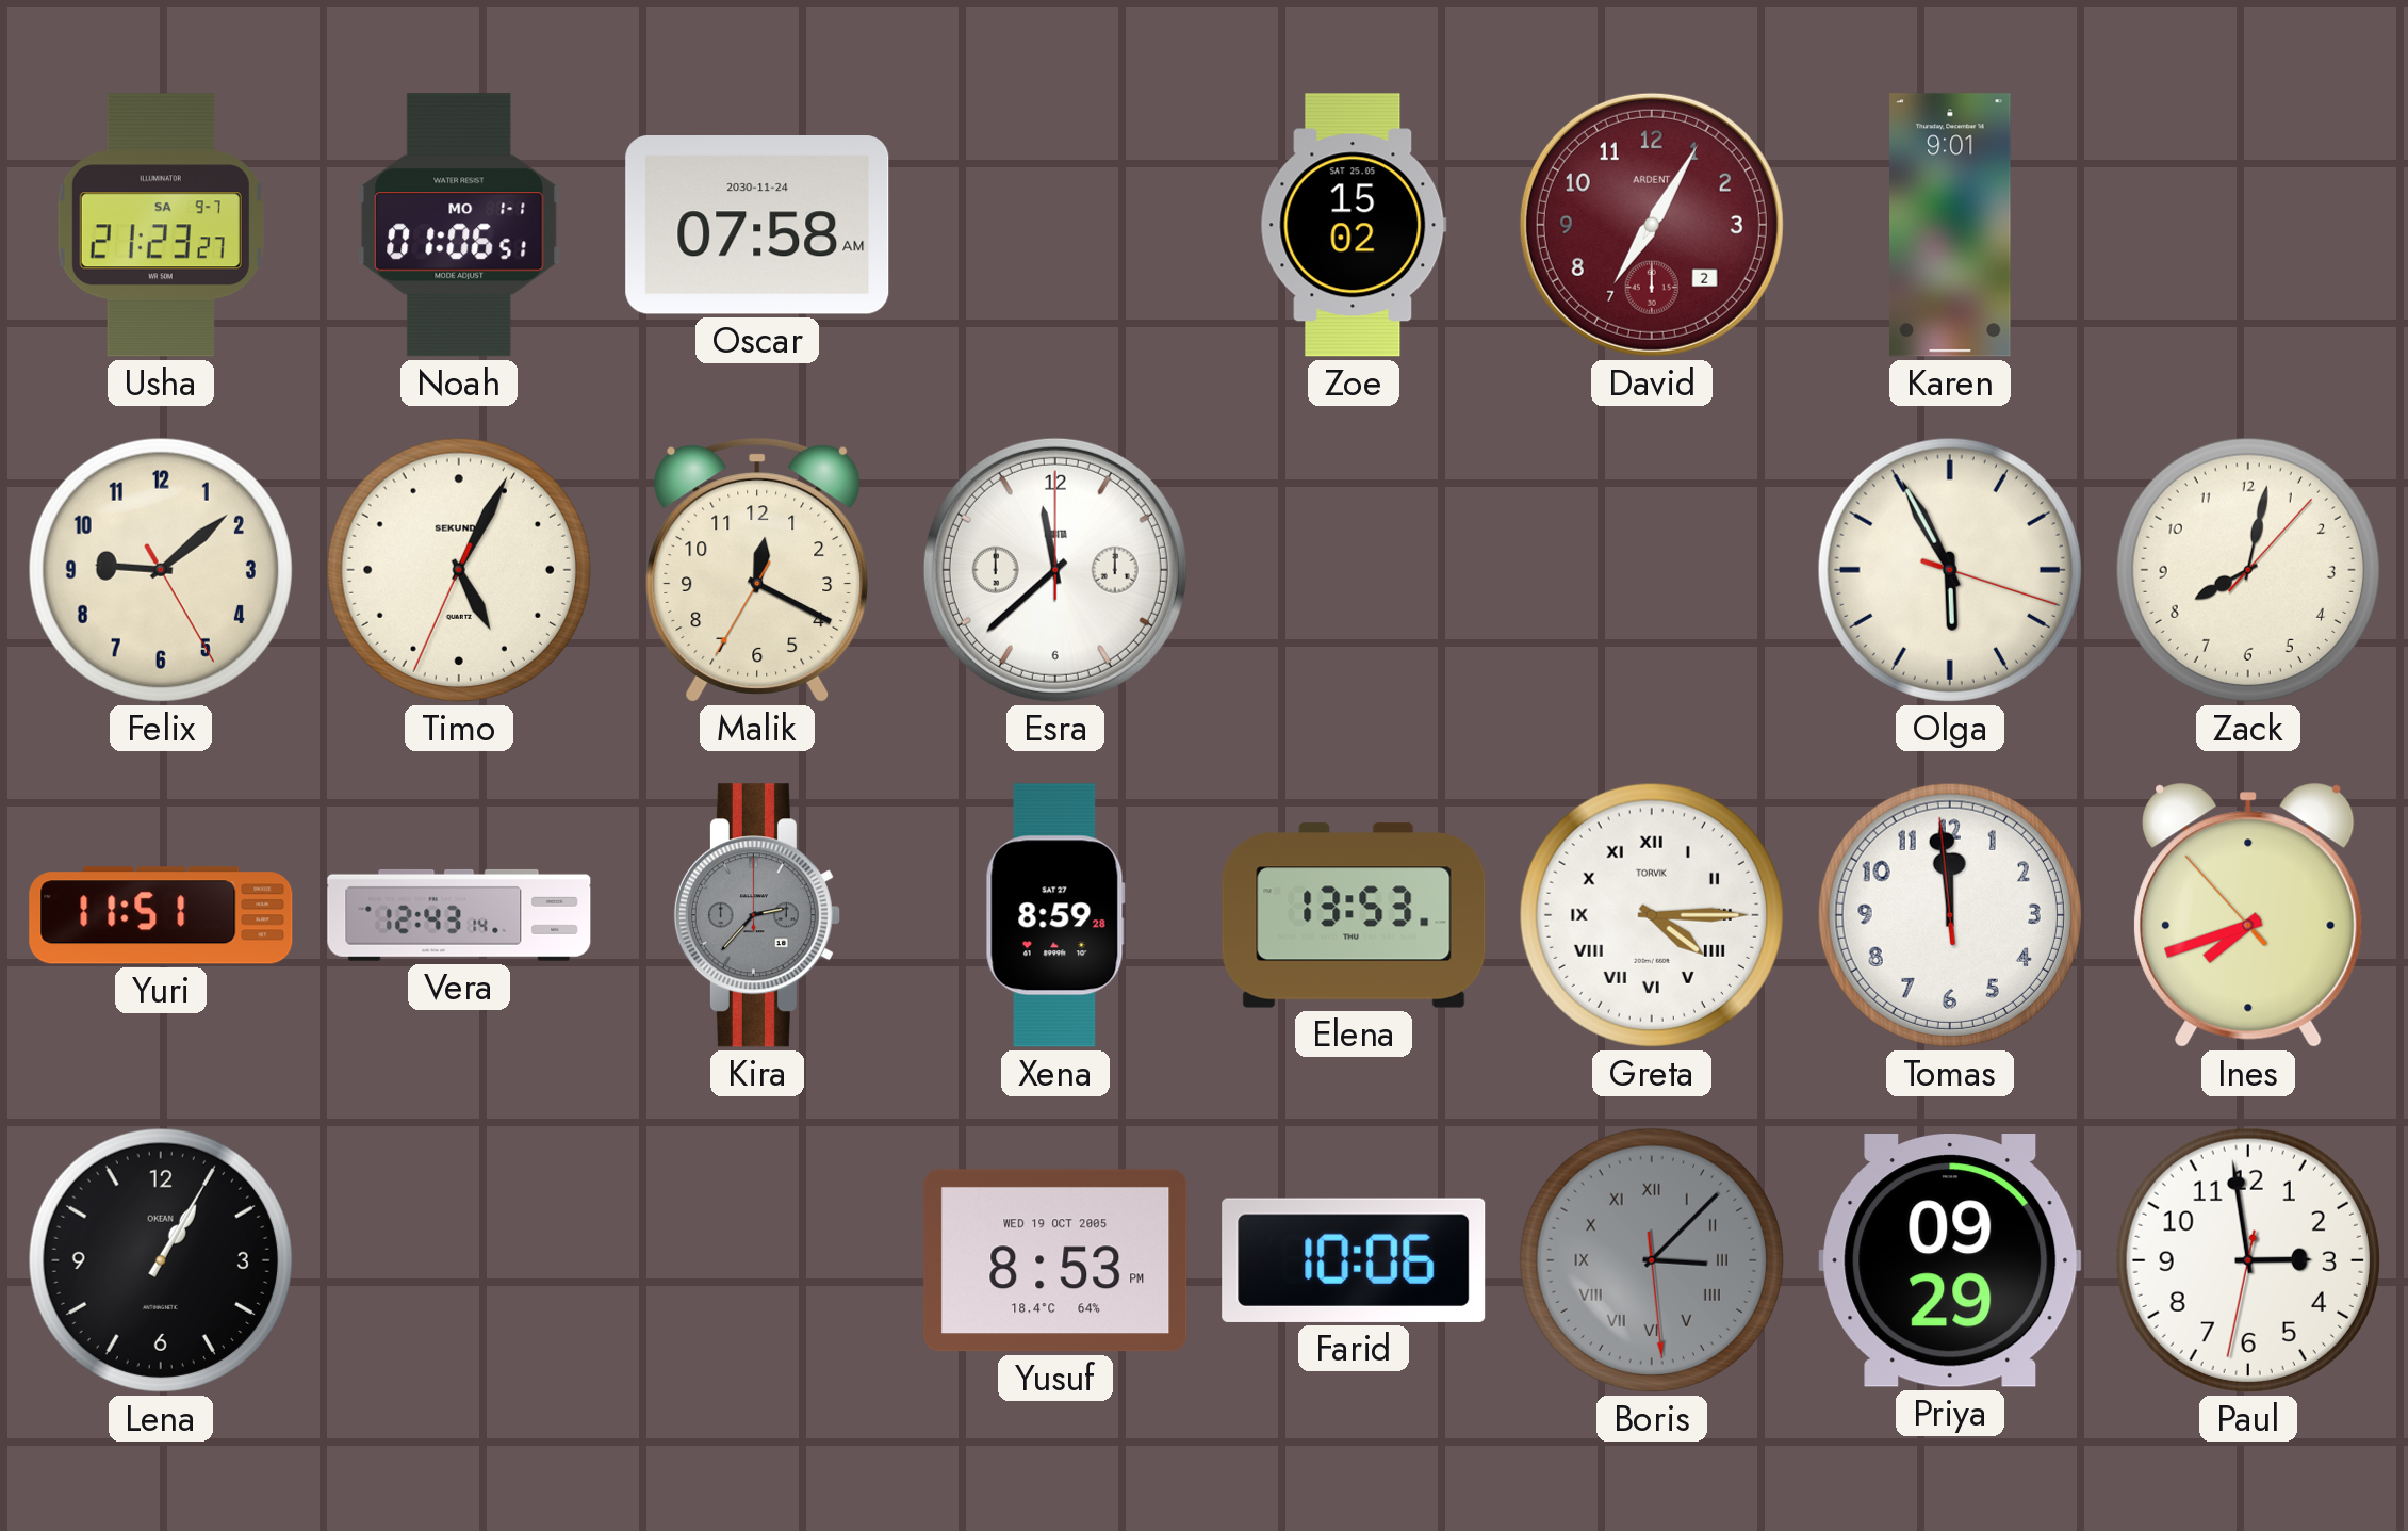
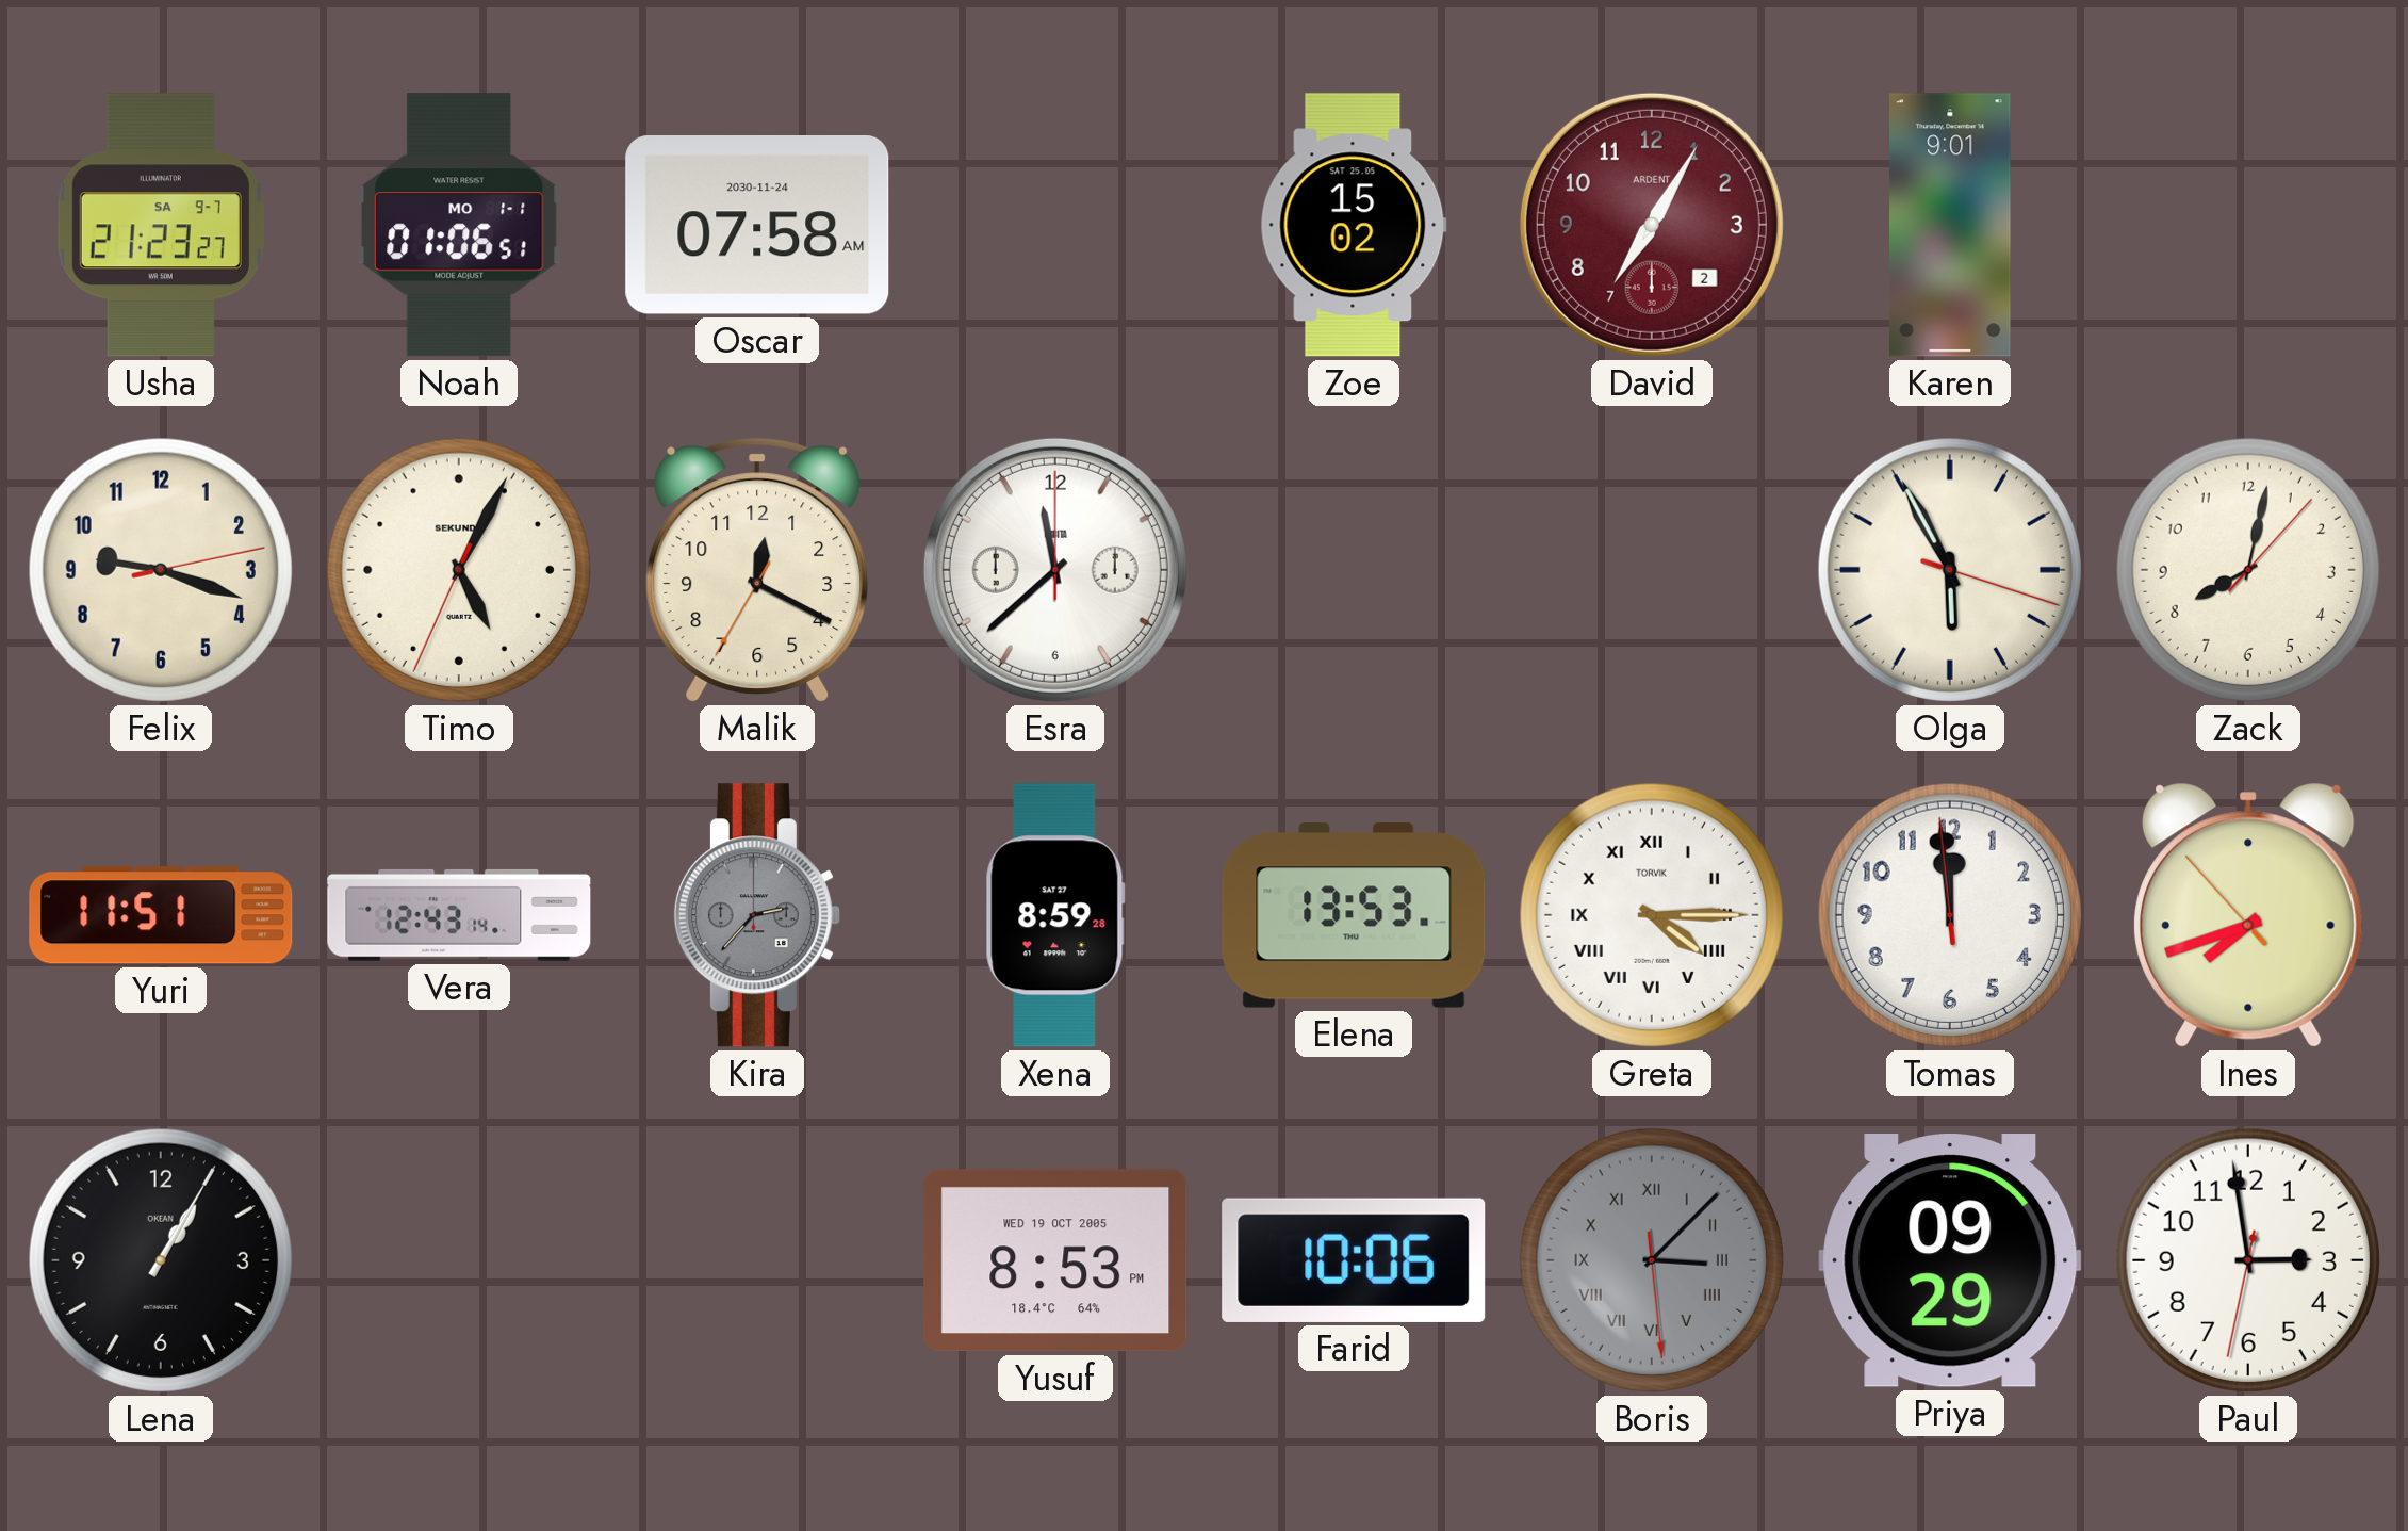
Felix: 9:08 -> 9:18 (161, 570)
